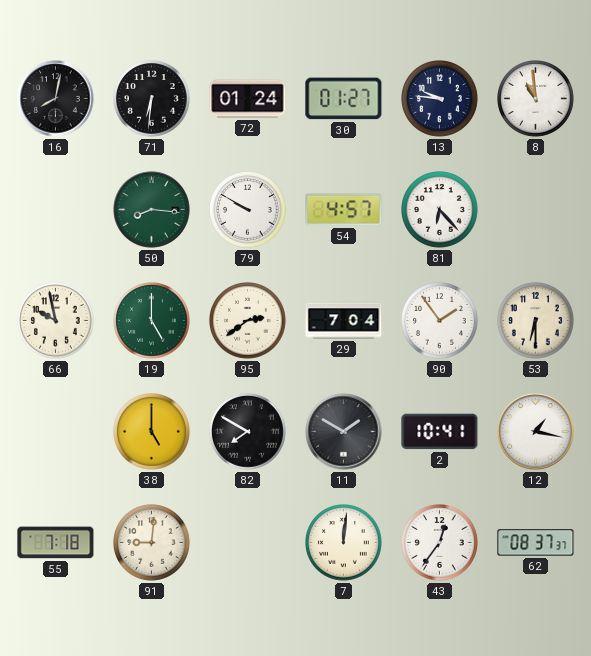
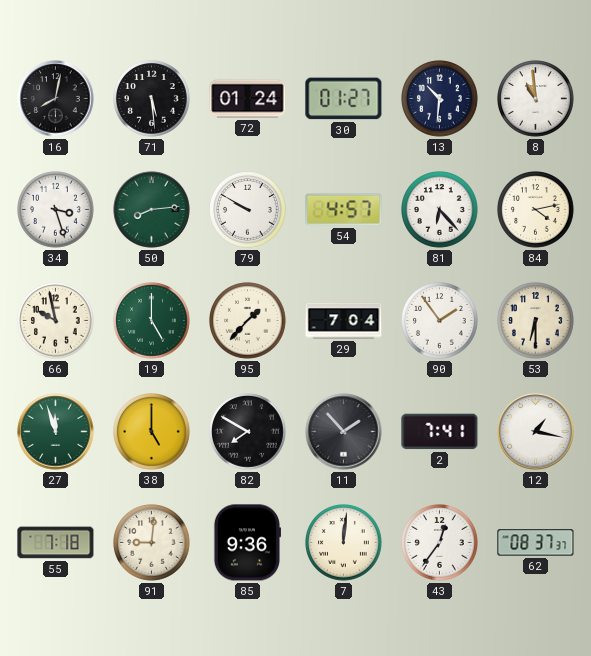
71: 6:31 -> 5:29 (152, 99)
13: 9:46 -> 10:31 (440, 99)
34: none -> 3:27 (56, 210)
50: 8:16 -> 8:14 (152, 210)
84: none -> 4:13 (536, 210)
95: 2:39 -> 1:37 (248, 321)
27: none -> 11:57 (56, 432)
11: 1:50 -> 1:53 (344, 432)
2: 10:41 -> 7:41 (440, 432)
85: none -> 9:36 (246, 543)
